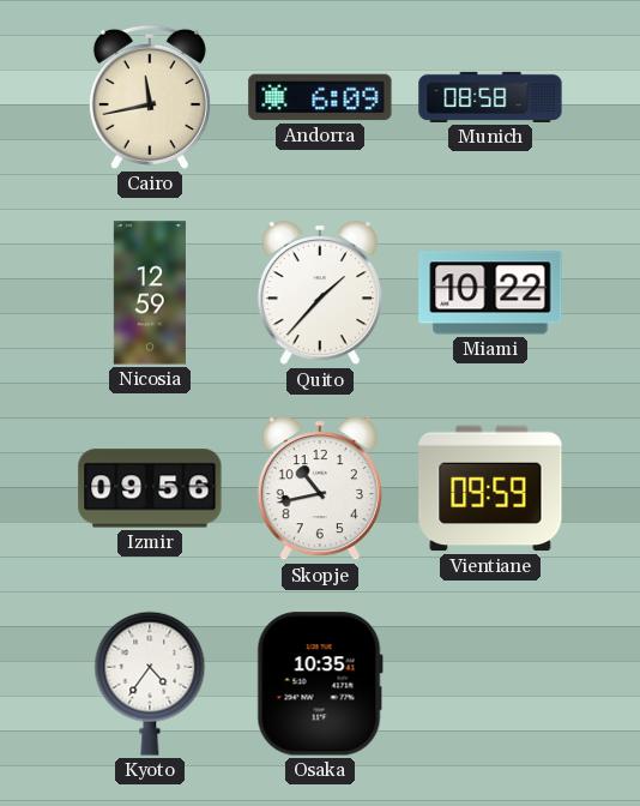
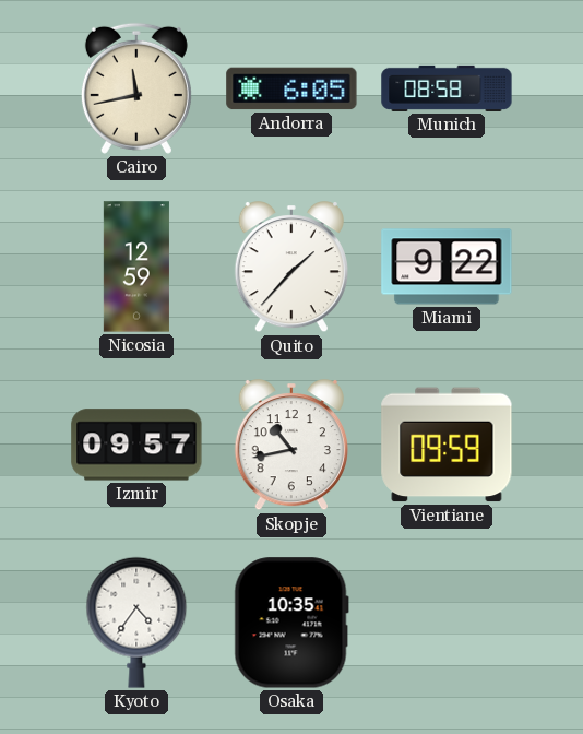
Andorra: 6:09 -> 6:05 (291, 88)
Miami: 10:22 -> 9:22 (447, 267)
Izmir: 09:56 -> 09:57 (136, 445)
